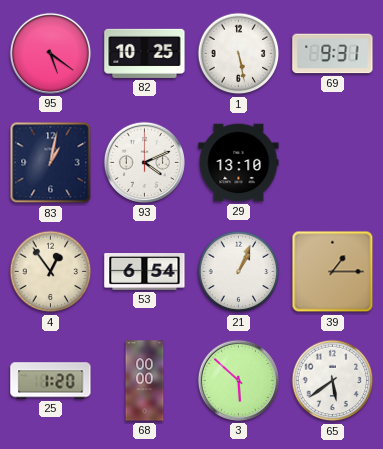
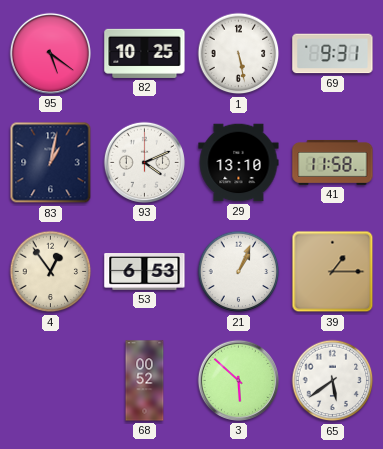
41: none -> 11:58 (333, 162)
53: 6:54 -> 6:53 (145, 272)
25: 1:20 -> none (51, 381)
68: 00:00 -> 00:52 (145, 381)
